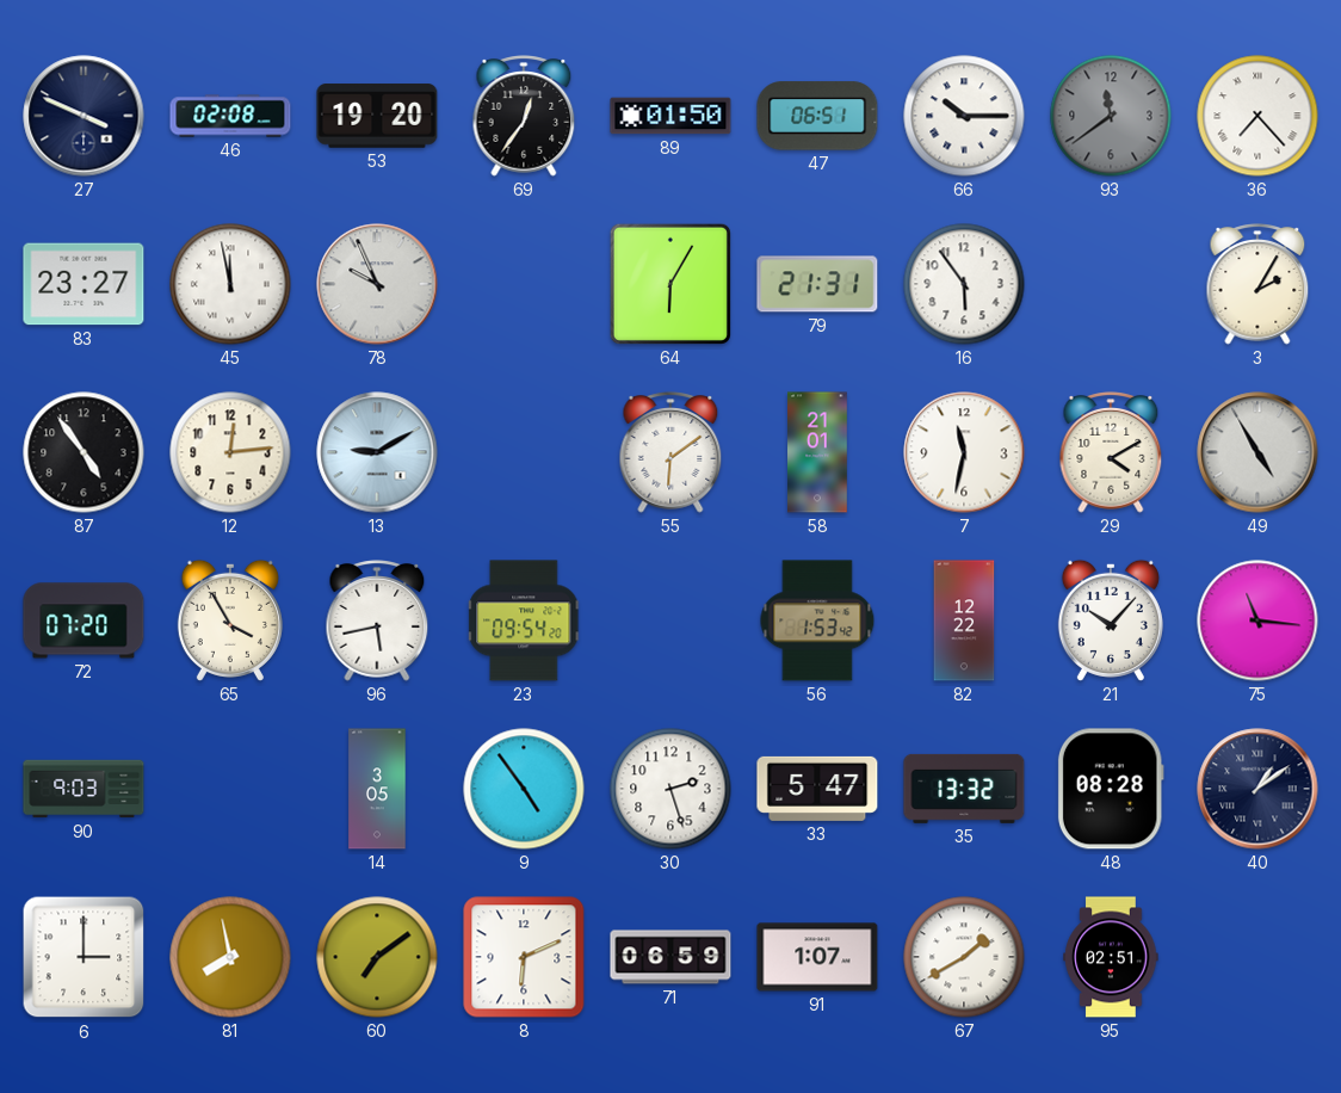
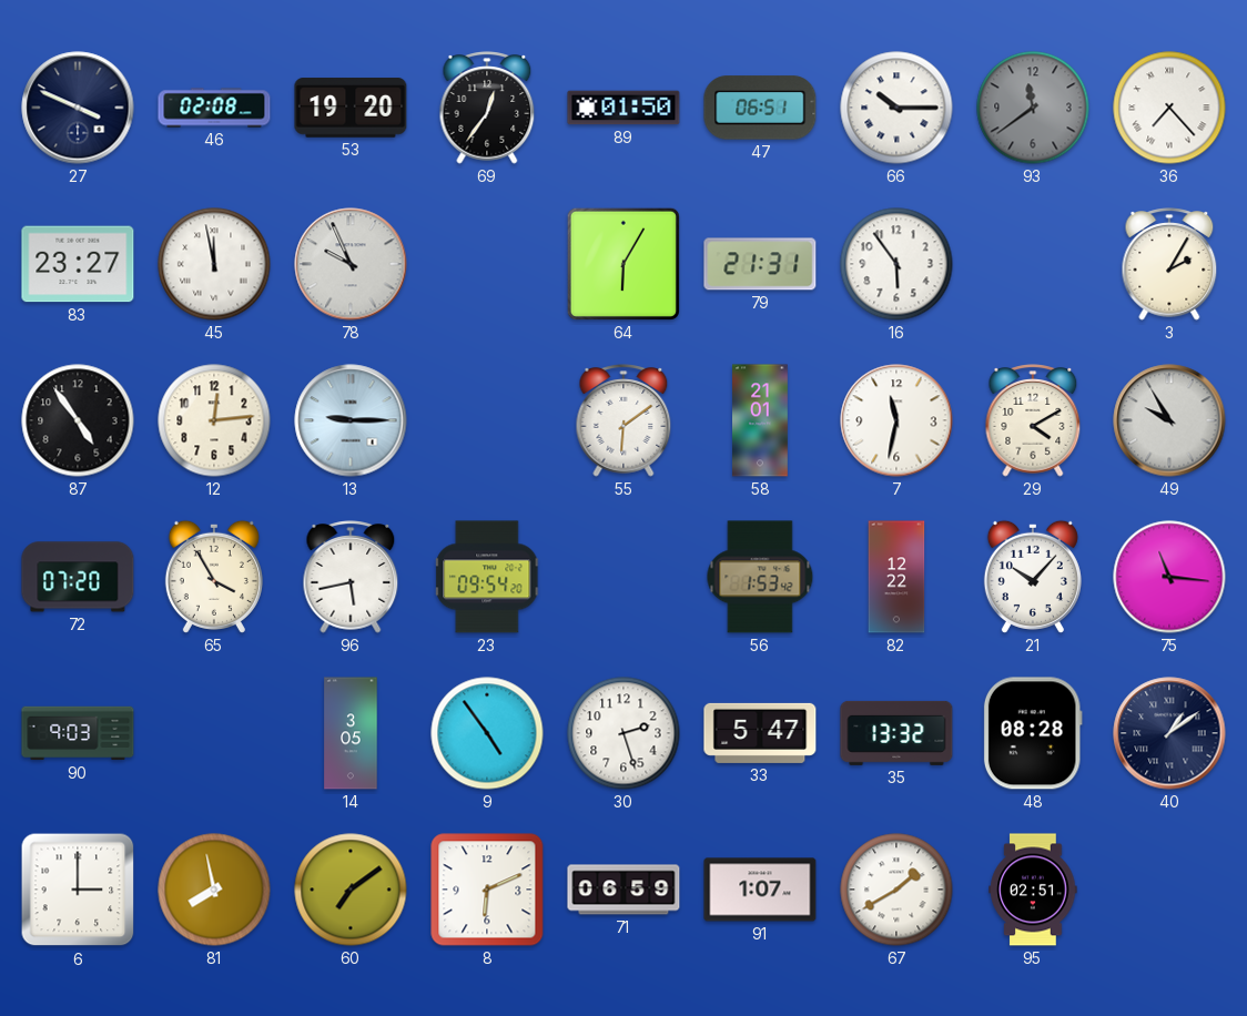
13: 9:10 -> 9:15 (351, 420)
49: 4:55 -> 9:55 (1169, 420)
